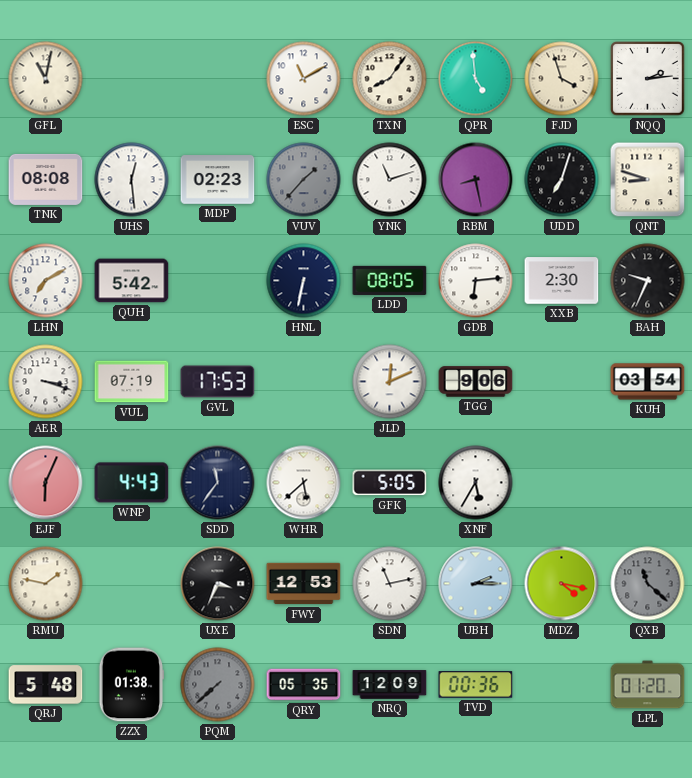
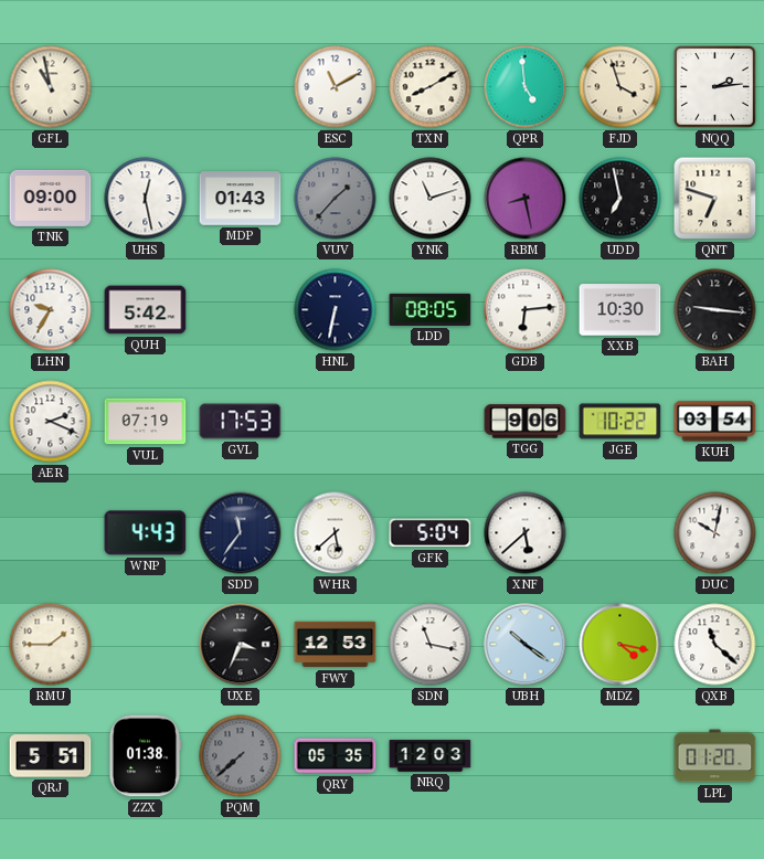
GFL: 11:02 -> 10:58 (51, 87)
TXN: 8:06 -> 8:10 (431, 87)
TNK: 08:08 -> 09:00 (51, 198)
UHS: 12:29 -> 12:28 (146, 199)
MDP: 02:23 -> 01:43 (241, 199)
UDD: 7:03 -> 6:58 (620, 199)
QNT: 8:48 -> 6:48 (715, 199)
LHN: 7:10 -> 9:35 (51, 310)
XXB: 2:30 -> 10:30 (620, 310)
BAH: 9:34 -> 9:16 (715, 310)
AER: 3:18 -> 2:19 (51, 422)
JLD: 12:11 -> none (390, 382)
JGE: none -> 10:22 (620, 422)
EJF: 6:04 -> none (46, 483)
GFK: 5:05 -> 5:04 (431, 533)
XNF: 5:35 -> 5:38 (526, 533)
DUC: none -> 10:02 (715, 533)
RMU: 1:47 -> 1:45 (51, 645)
SDN: 11:13 -> 11:17 (431, 645)
UBH: 2:15 -> 10:21 (526, 645)
QXB dial: grey -> white (715, 645)
QRJ: 5:48 -> 5:51 (51, 756)
NRQ: 12:09 -> 12:03 (431, 756)
TVD: 00:36 -> none (476, 685)
